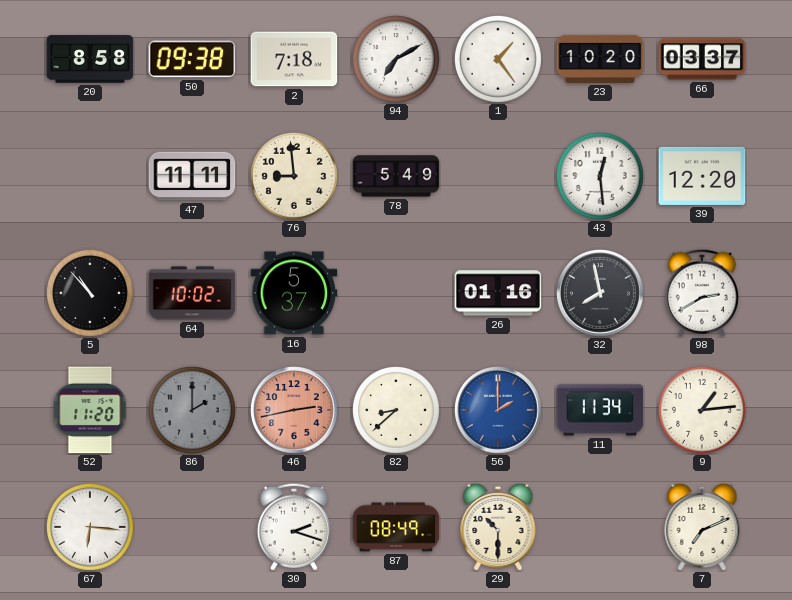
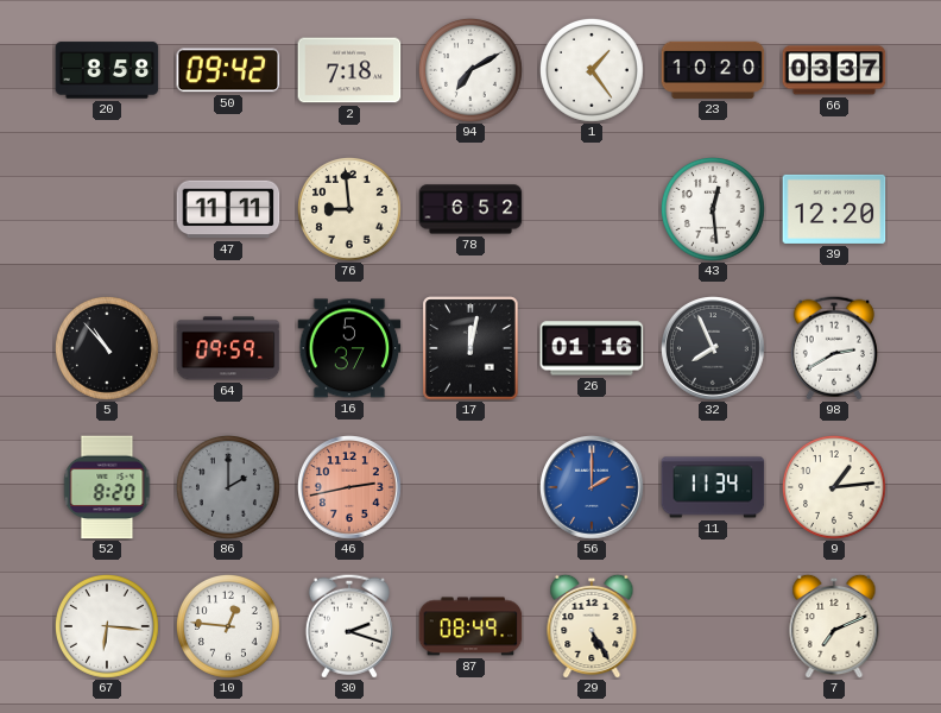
50: 09:38 -> 09:42 (228, 70)
78: 5:49 -> 6:52 (470, 209)
64: 10:02 -> 09:59 (228, 348)
17: none -> 12:02 (470, 348)
32: 7:58 -> 7:56 (714, 349)
52: 11:20 -> 8:20 (107, 487)
82: 8:38 -> none (396, 410)
10: none -> 12:46 (228, 626)
29: 10:30 -> 5:25 (592, 626)
